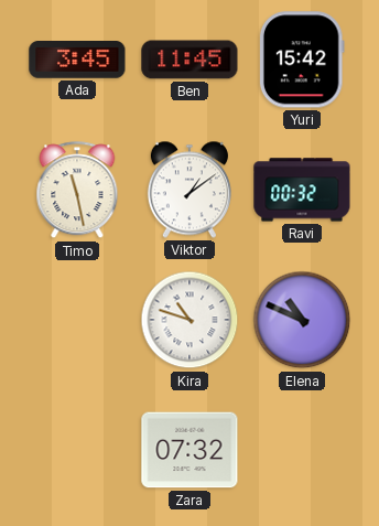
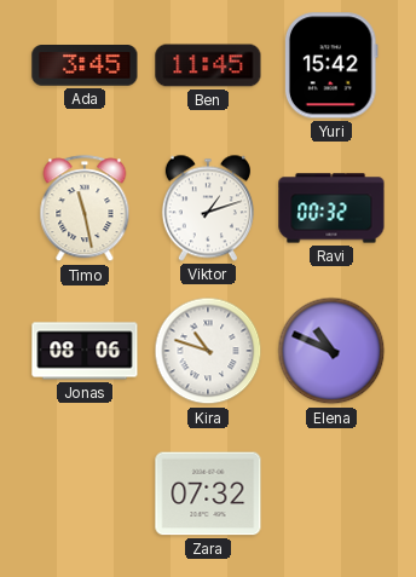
Viktor: 1:09 -> 1:12 (208, 208)
Jonas: none -> 08:06 (85, 351)
